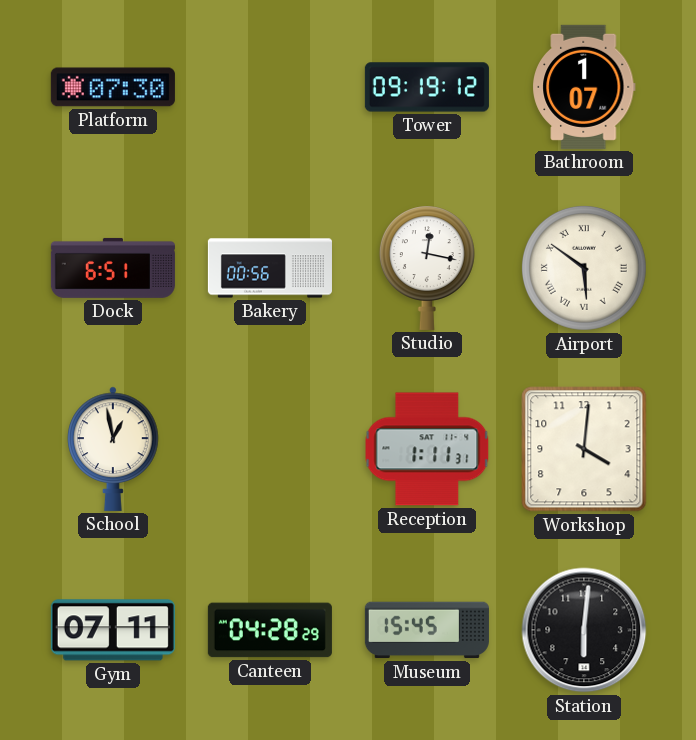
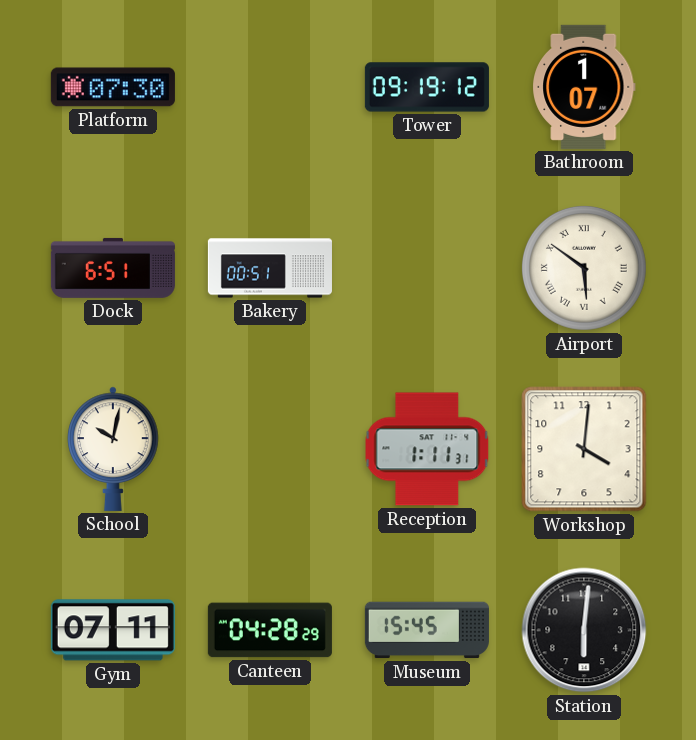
Bakery: 00:56 -> 00:51 (270, 268)
Studio: 12:17 -> none (427, 268)
School: 12:58 -> 10:02 (113, 449)
